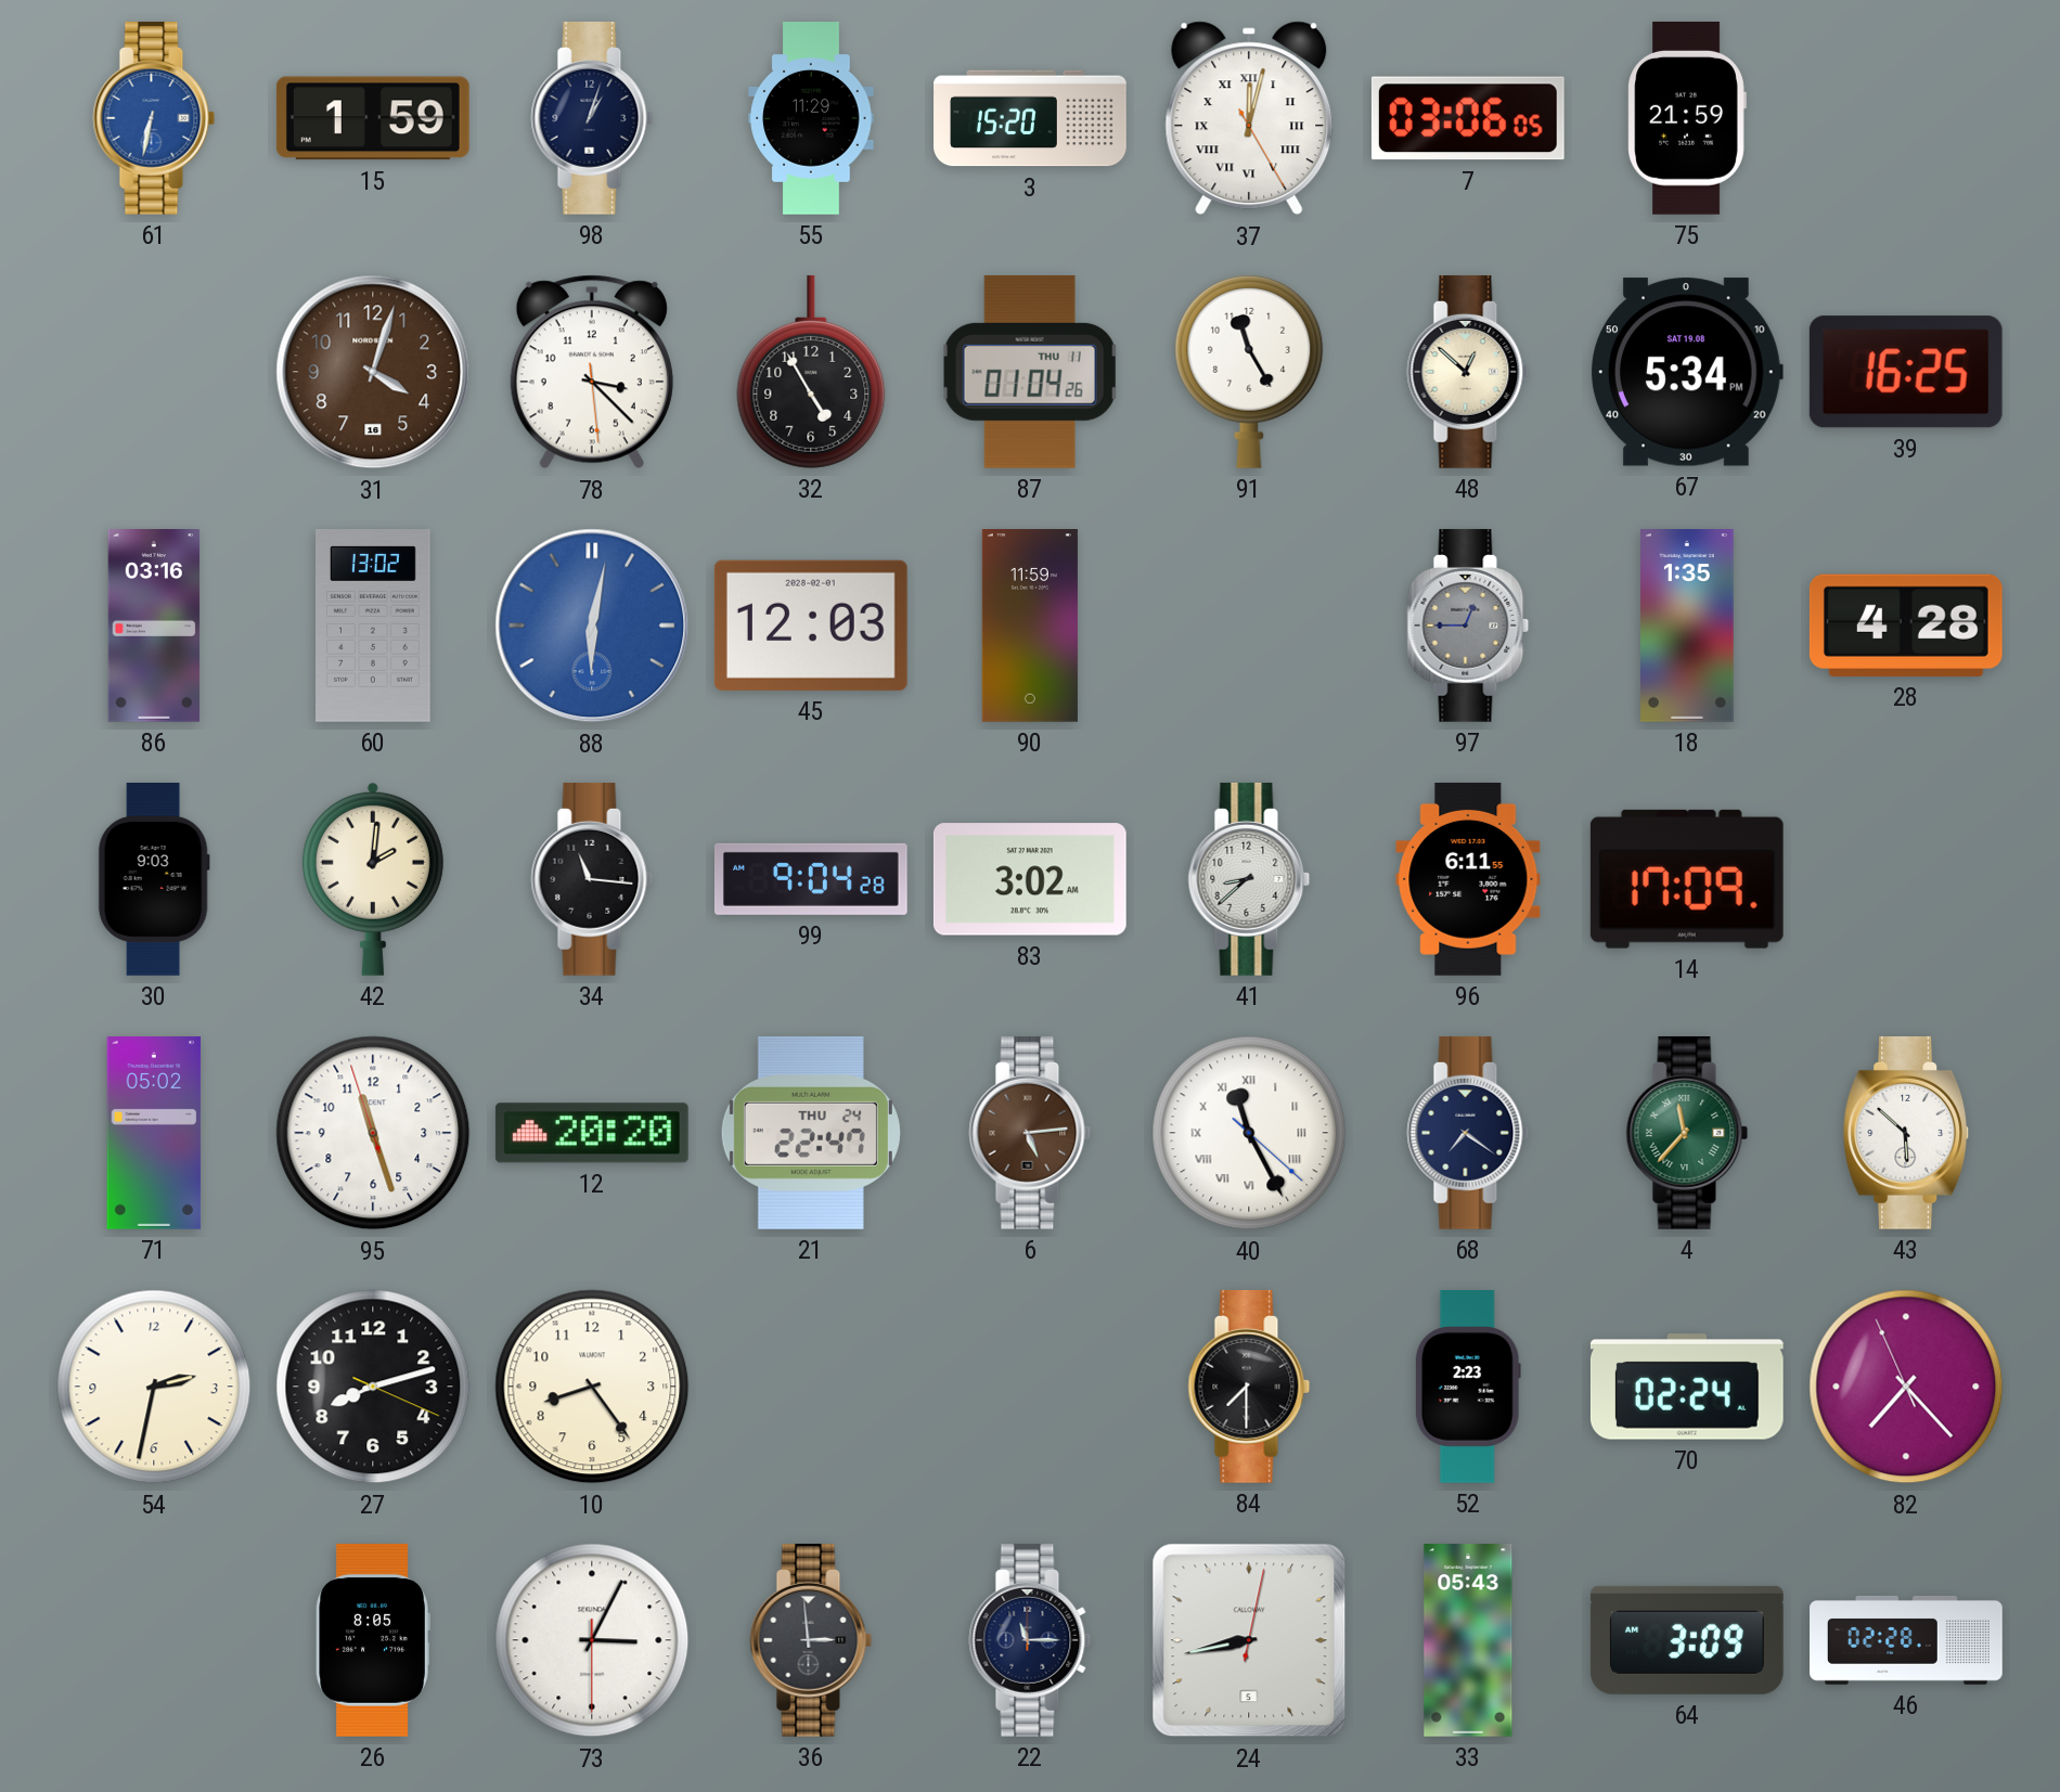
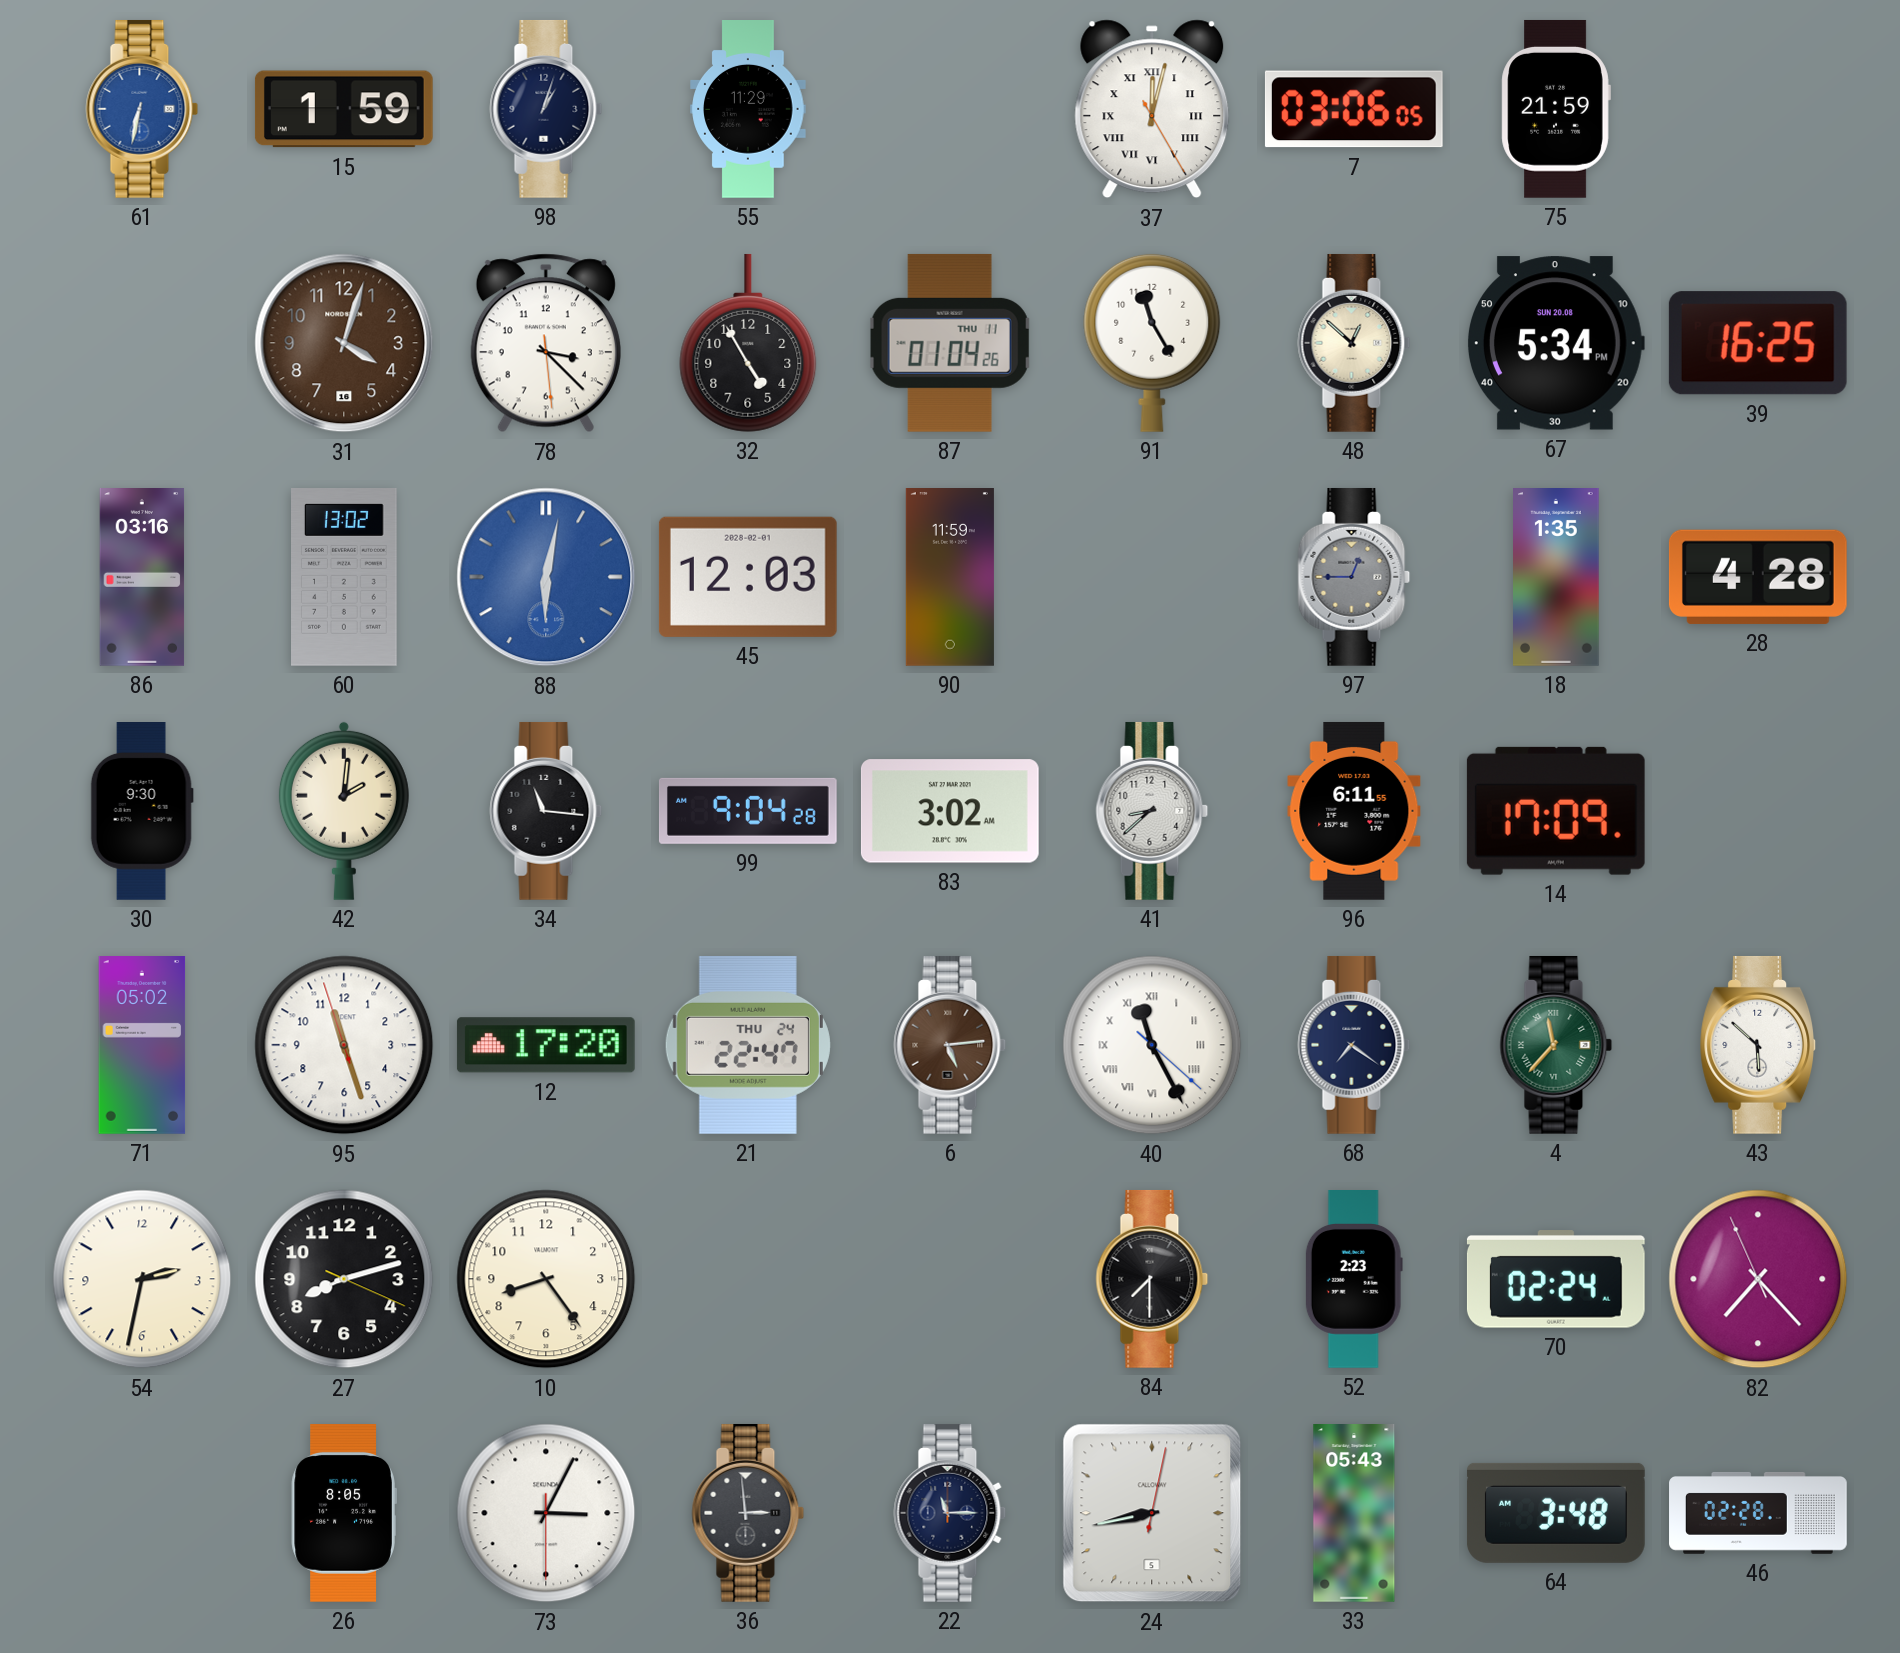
3: 15:20 -> none (1030, 118)
67 date: SAT 19.08 -> SUN 20.08 (1555, 343)
30: 9:03 -> 9:30 (142, 812)
12: 20:20 -> 17:20 (546, 1045)
64: 3:09 -> 3:48 (1556, 1513)
